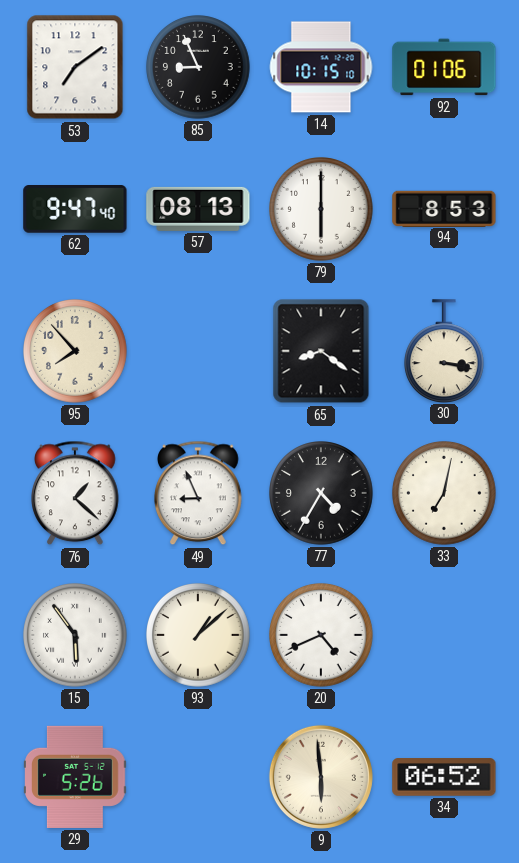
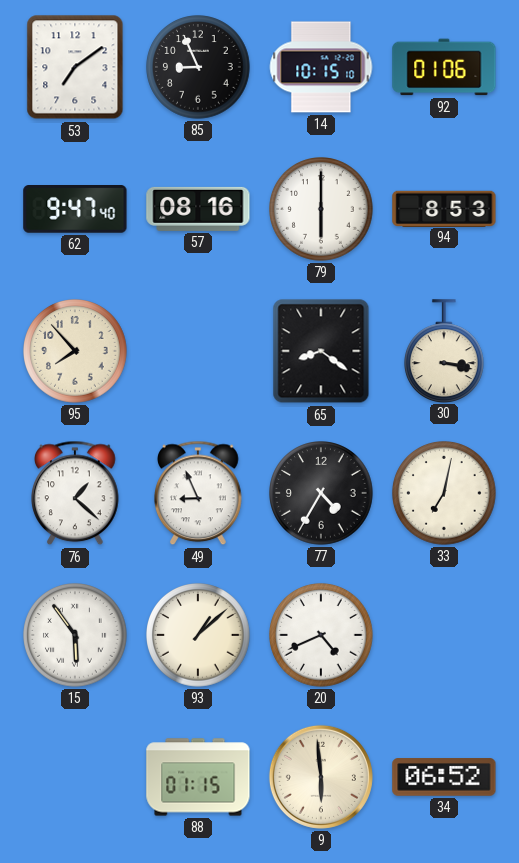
57: 08:13 -> 08:16 (198, 209)
29: 5:26 -> none (76, 777)
88: none -> 01:15 (198, 777)
